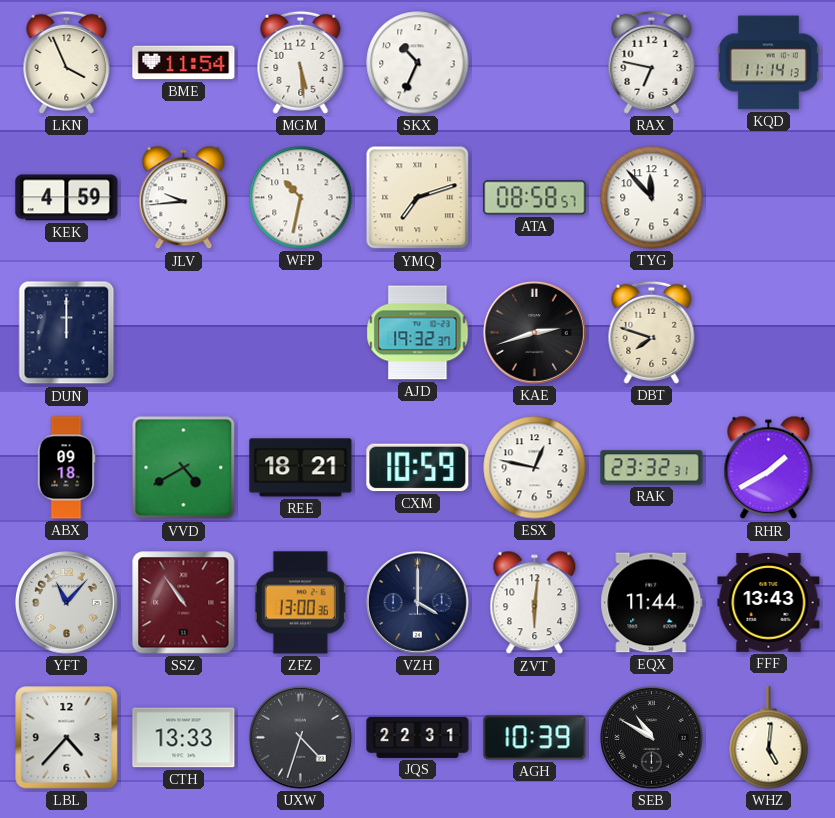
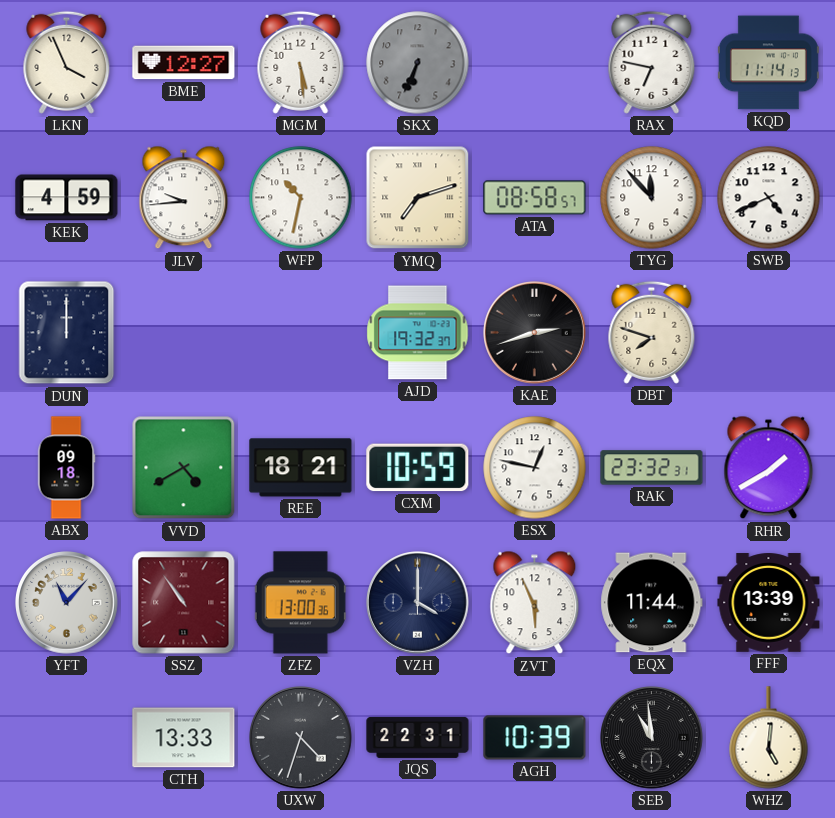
BME: 11:54 -> 12:27 (184, 63)
SKX: 10:34 -> 6:34 (418, 63)
SKX dial: white -> grey (418, 63)
SWB: none -> 4:41 (769, 198)
ZVT: 6:01 -> 5:56 (535, 603)
FFF: 13:43 -> 13:39 (769, 603)
LBL: 4:37 -> none (67, 738)
SEB: 10:50 -> 10:59 (652, 738)
